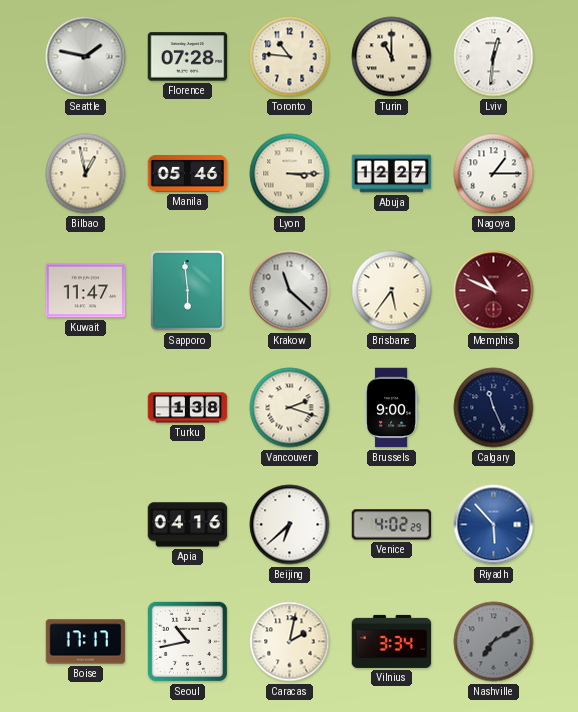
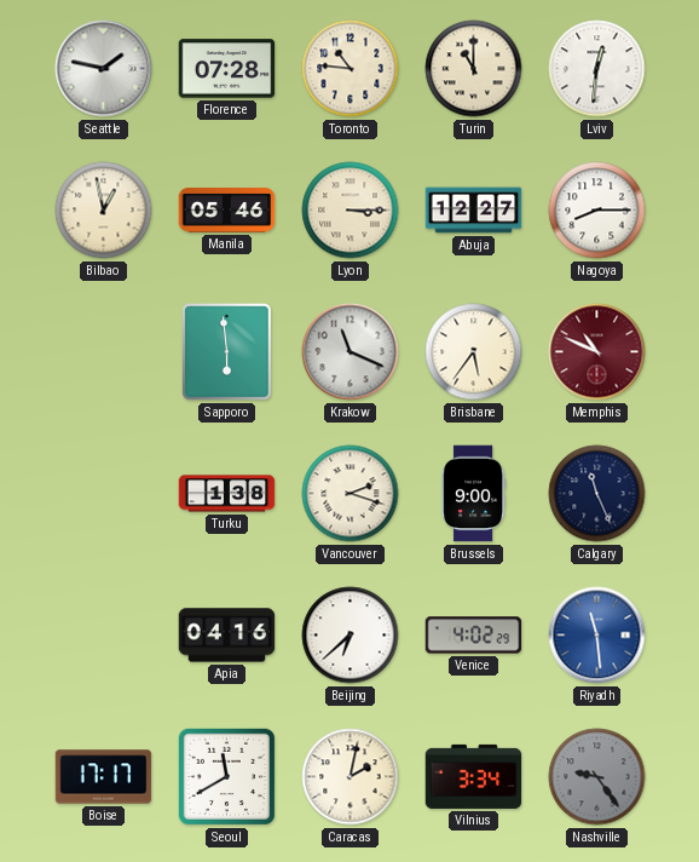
Nagoya: 1:15 -> 8:15 (597, 211)
Kuwait: 11:47 -> none (86, 291)
Krakow: 11:22 -> 11:19 (351, 352)
Riyadh: 5:53 -> 11:29 (597, 636)
Seoul: 10:43 -> 11:40 (226, 776)
Nashville: 7:10 -> 9:24 (597, 777)
